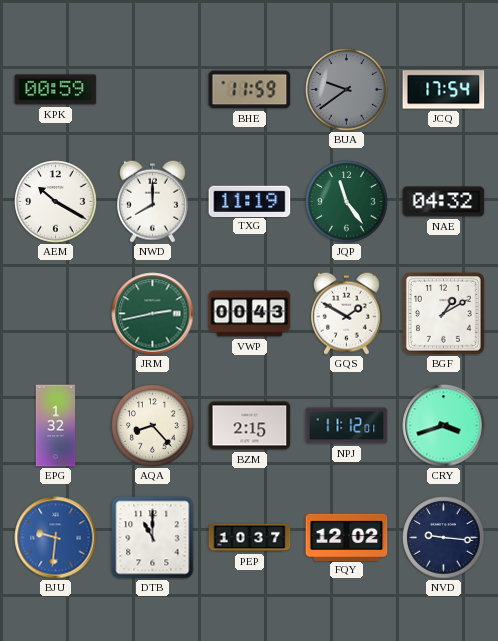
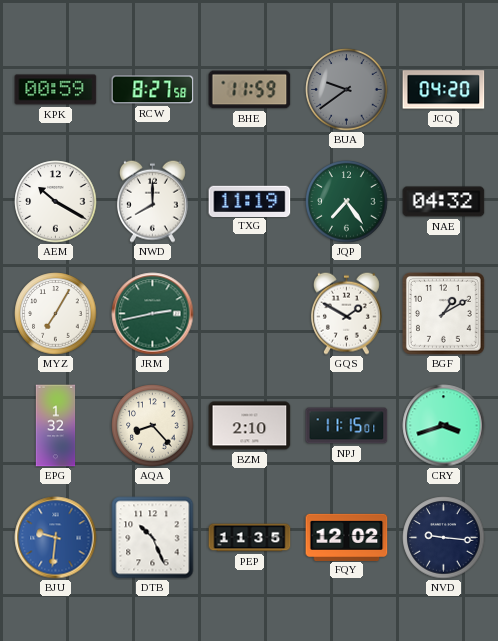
RCW: none -> 8:27 (153, 90)
JCQ: 17:54 -> 04:20 (444, 90)
JQP: 11:24 -> 7:24 (347, 202)
MYZ: none -> 7:05 (56, 314)
VWP: 00:43 -> none (250, 314)
BZM: 2:15 -> 2:10 (250, 426)
NPJ: 11:12 -> 11:15 (347, 426)
DTB: 11:00 -> 10:26 (153, 538)
PEP: 10:37 -> 11:35 (250, 538)
